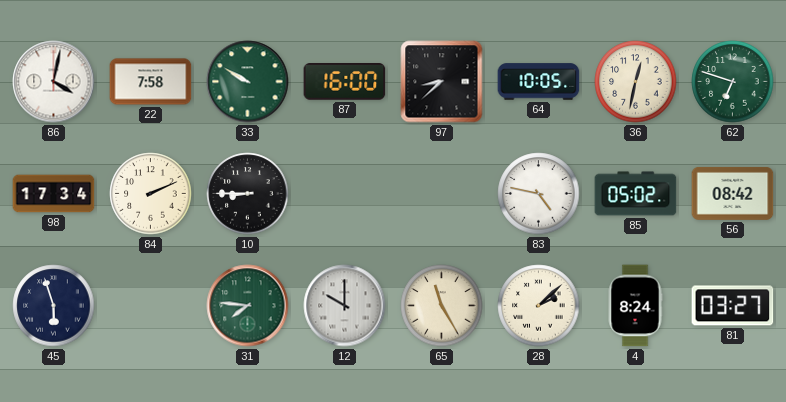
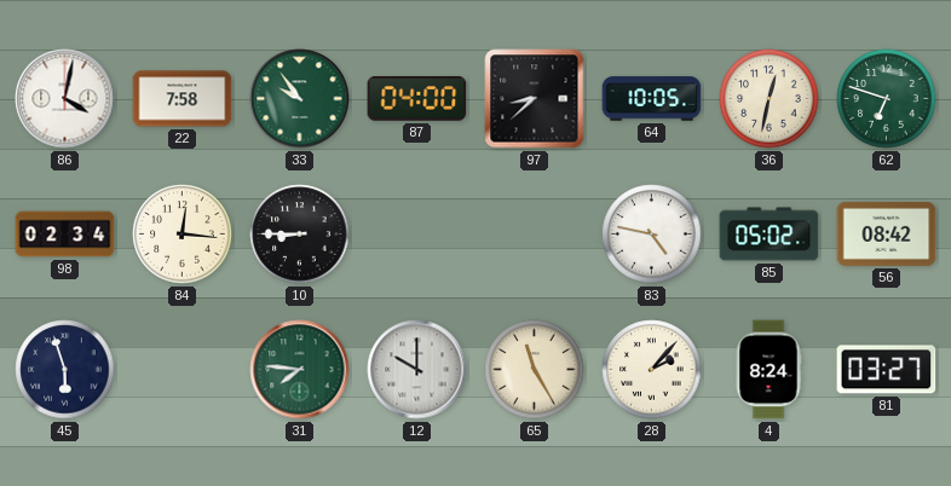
33: 9:50 -> 9:54 (300, 99)
87: 16:00 -> 04:00 (417, 99)
98: 17:34 -> 02:34 (65, 235)
84: 2:11 -> 12:16 (183, 235)
28: 2:08 -> 2:07 (652, 370)
